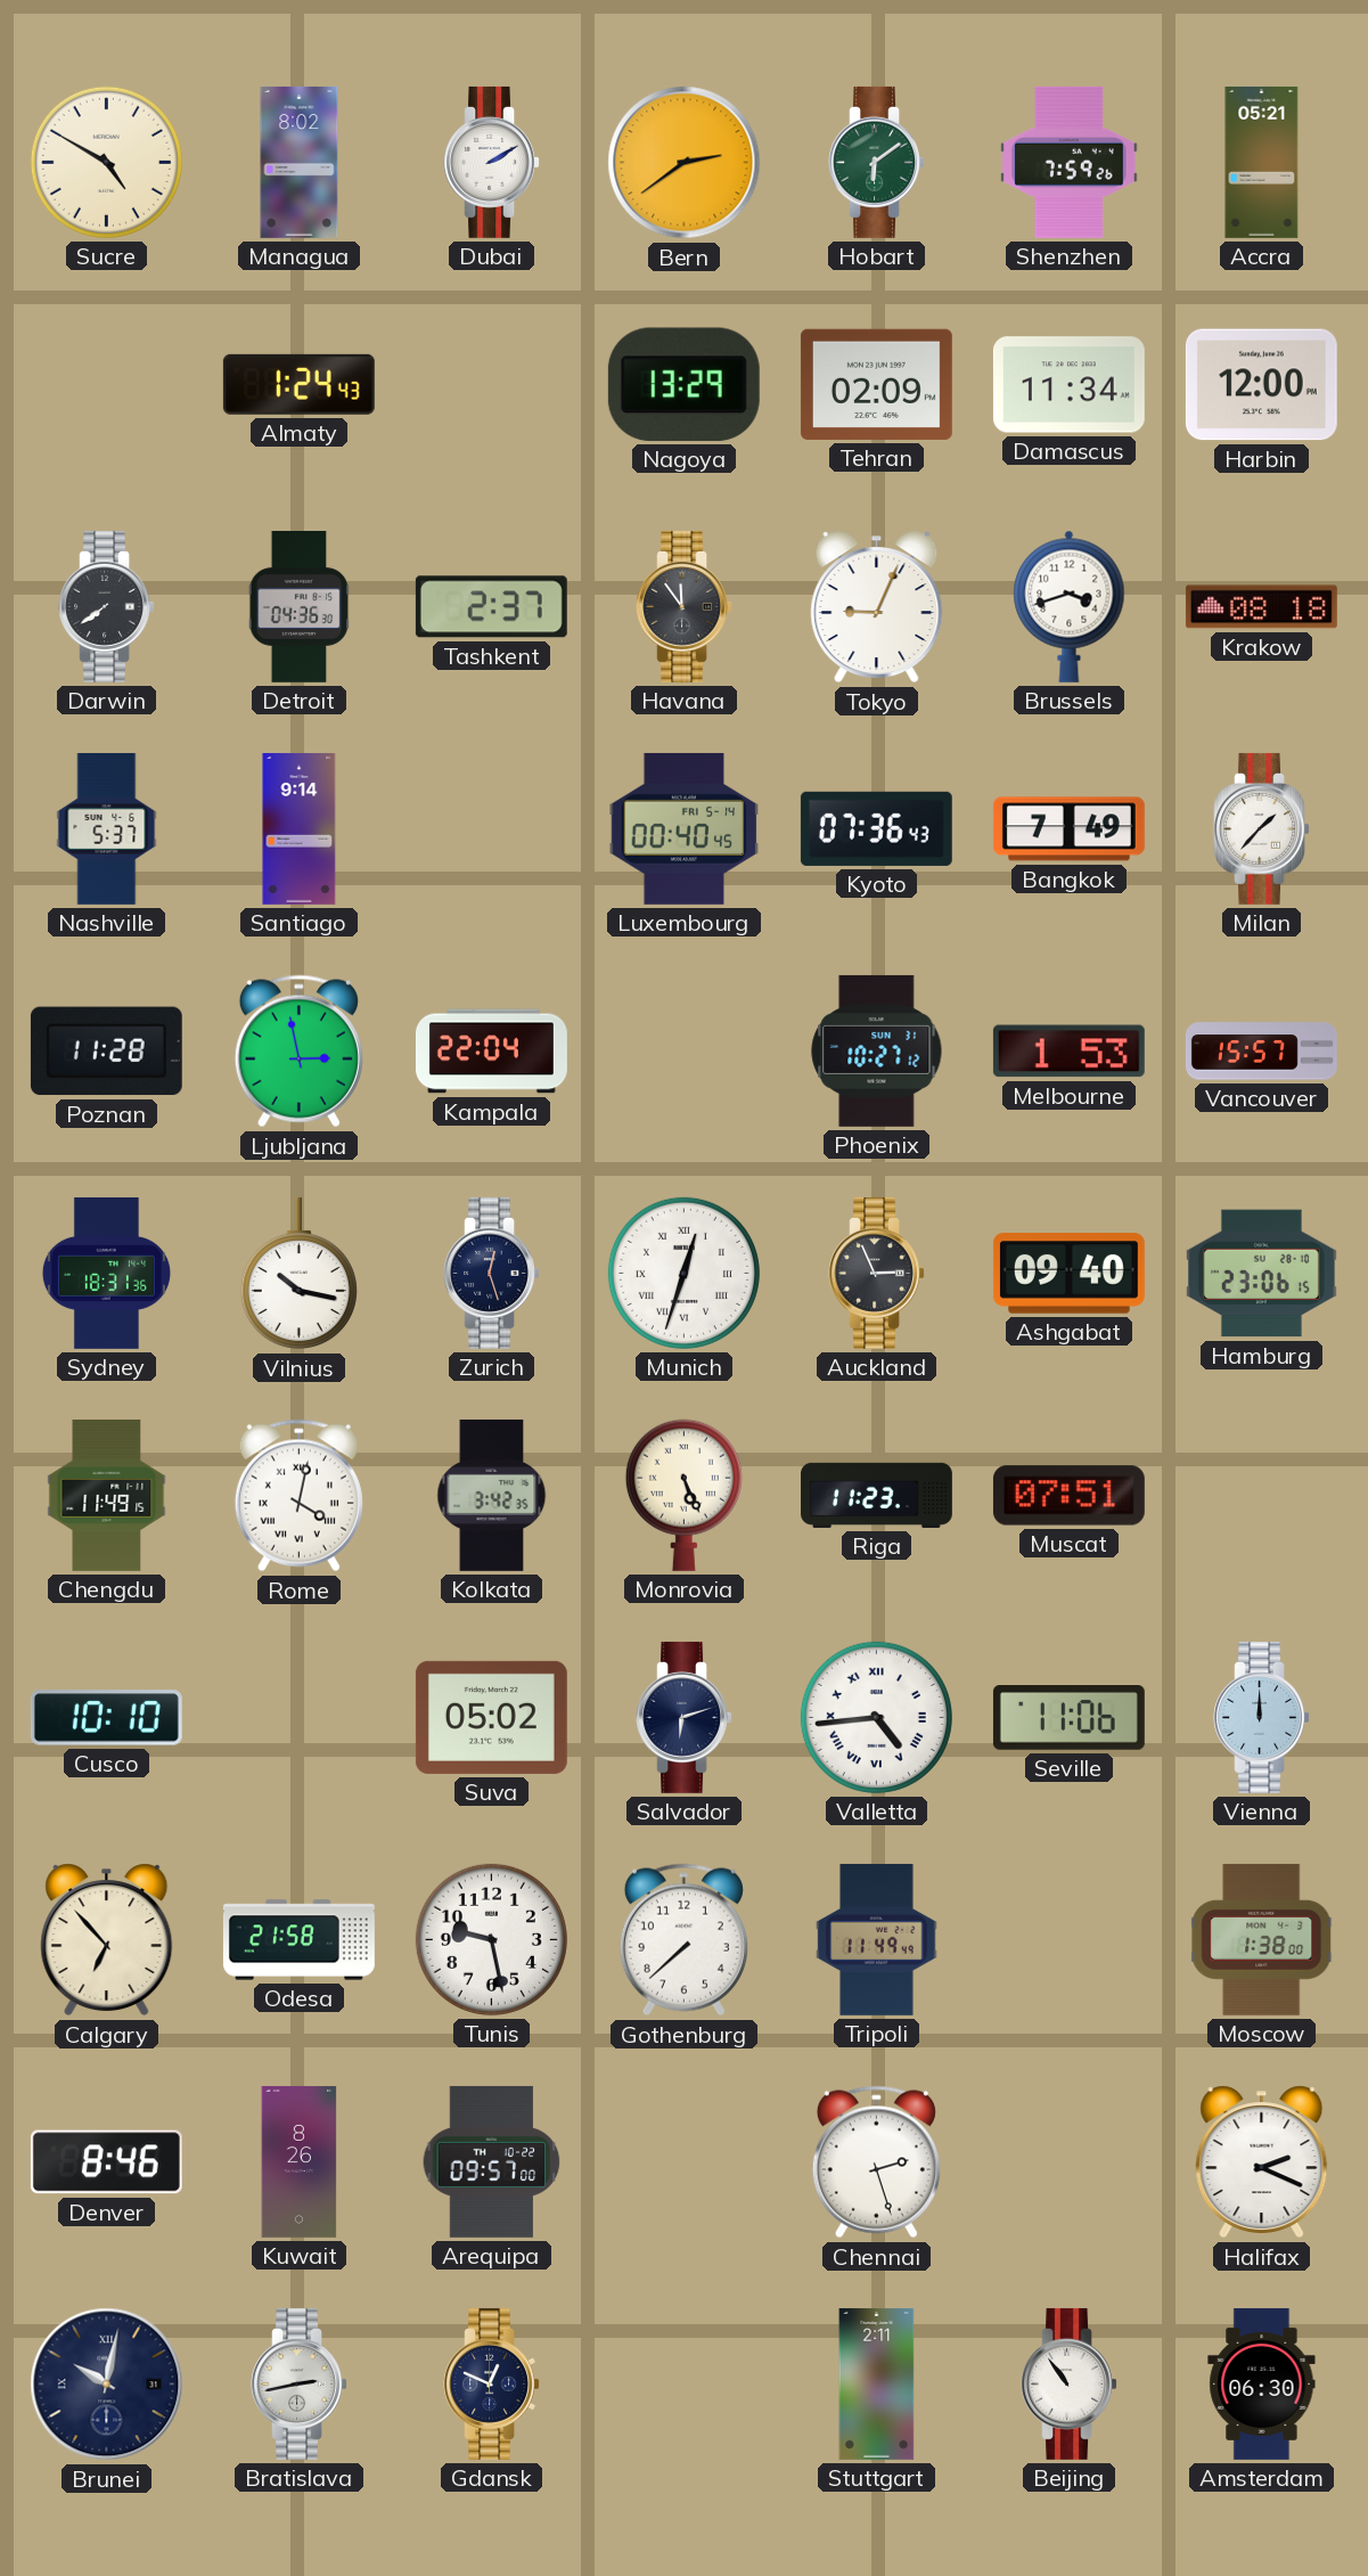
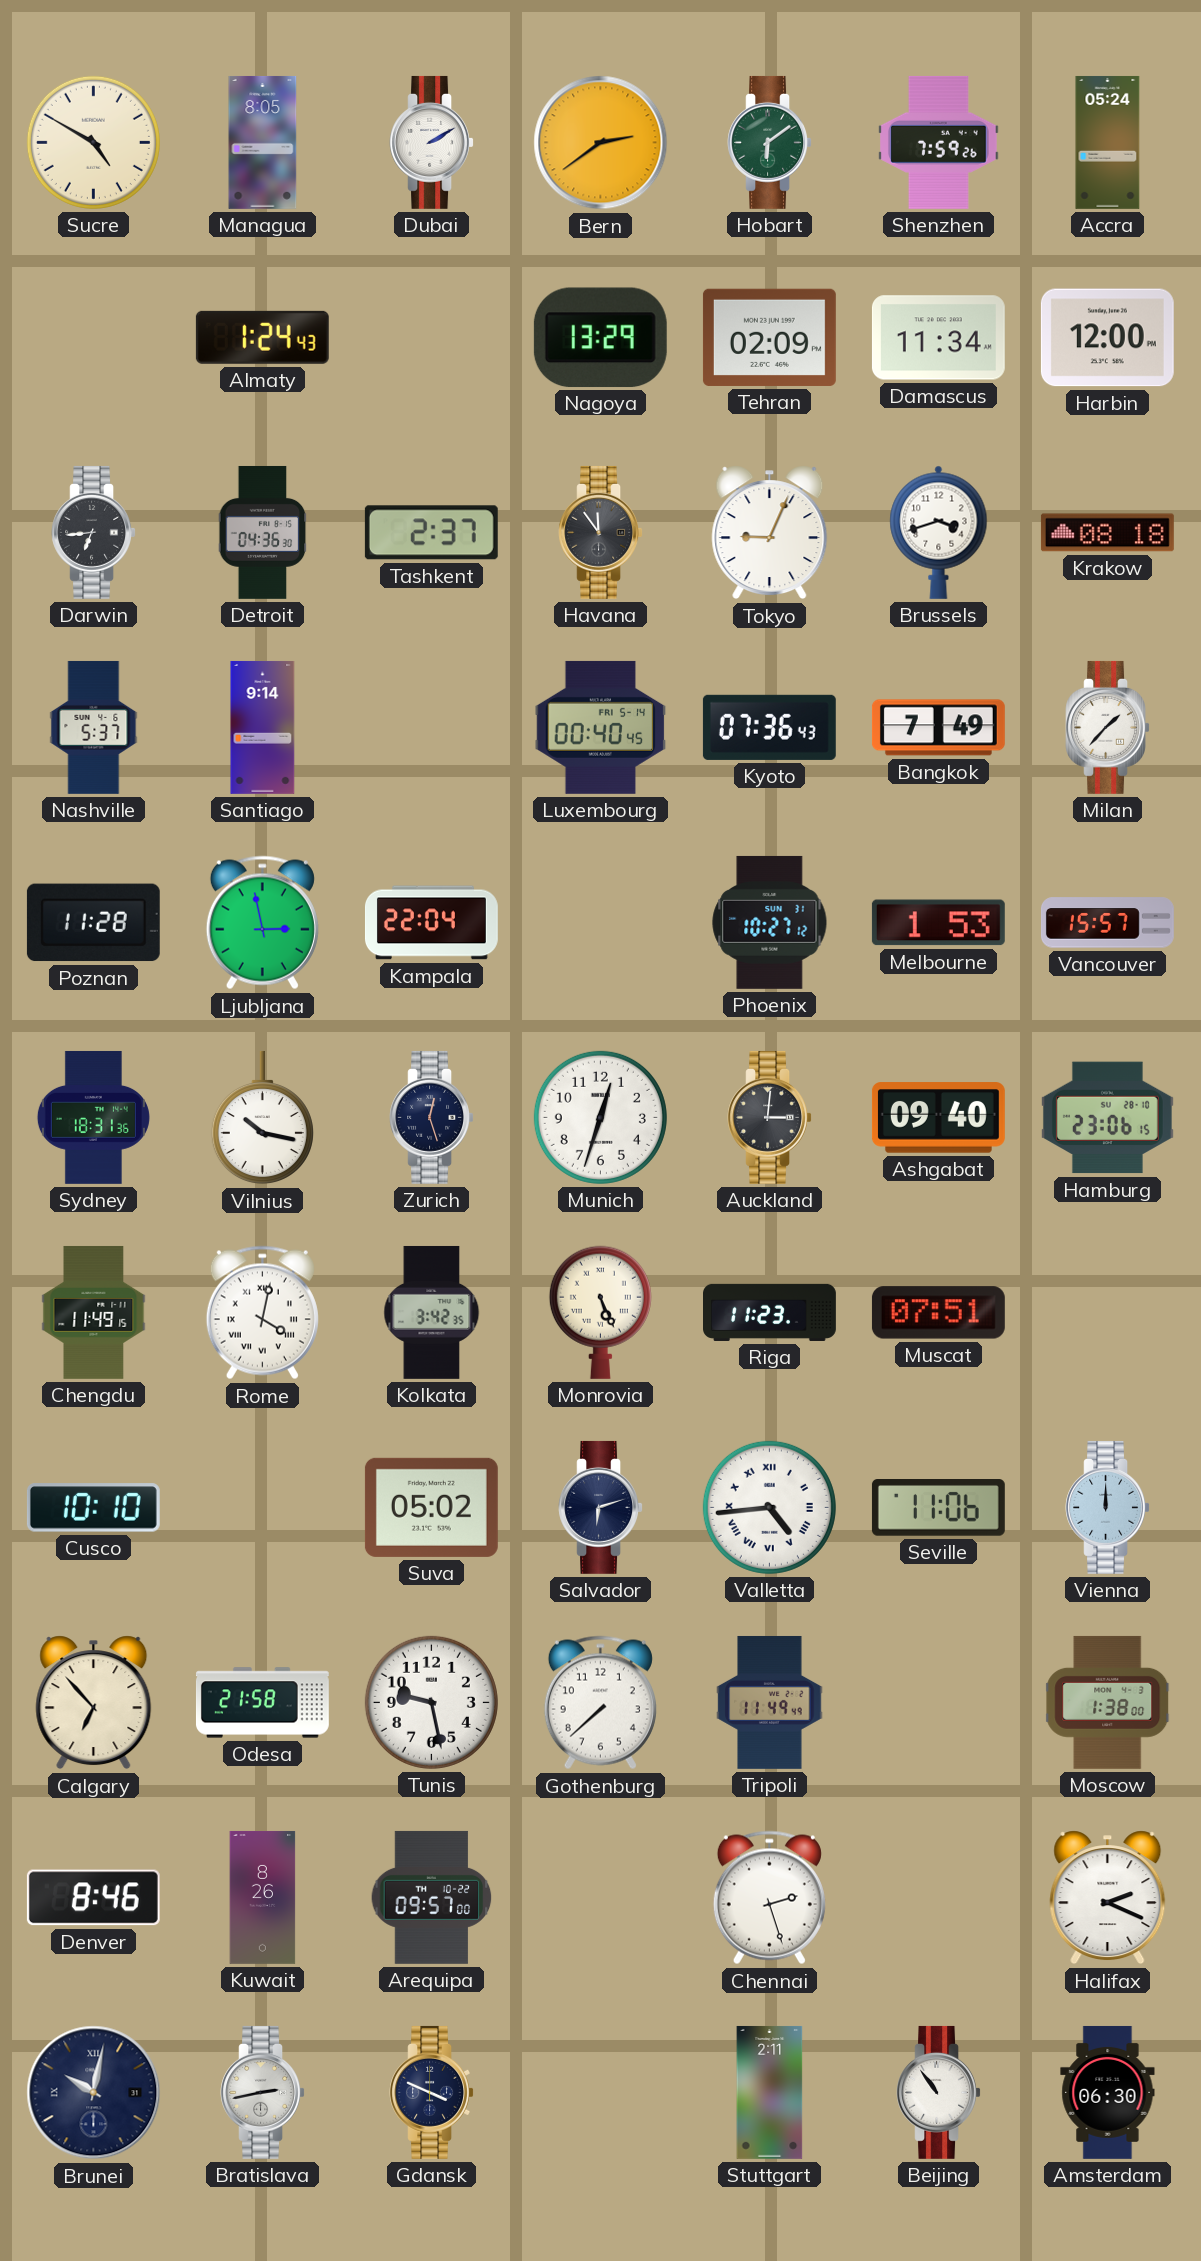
Managua: 8:02 -> 8:05 (263, 142)
Accra: 05:21 -> 05:24 (1108, 142)
Darwin: 7:39 -> 6:44 (93, 532)
Munich numerals: Roman -> Arabic (600, 1117)
Auckland: 2:56 -> 3:01 (769, 1117)
Gdansk: 12:49 -> 3:49 (431, 2092)
